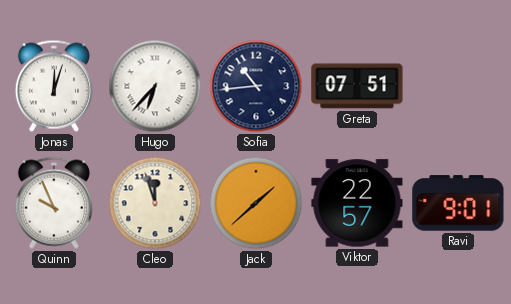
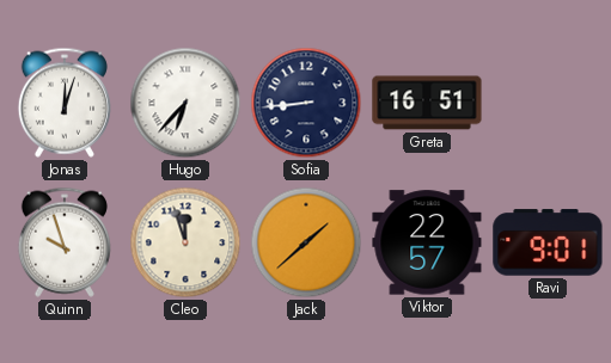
Sofia: 10:44 -> 8:44 (306, 103)
Greta: 07:51 -> 16:51 (427, 103)
Quinn: 9:56 -> 9:57 (65, 242)
